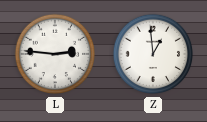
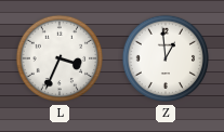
L: 2:46 -> 3:34 (60, 58)
